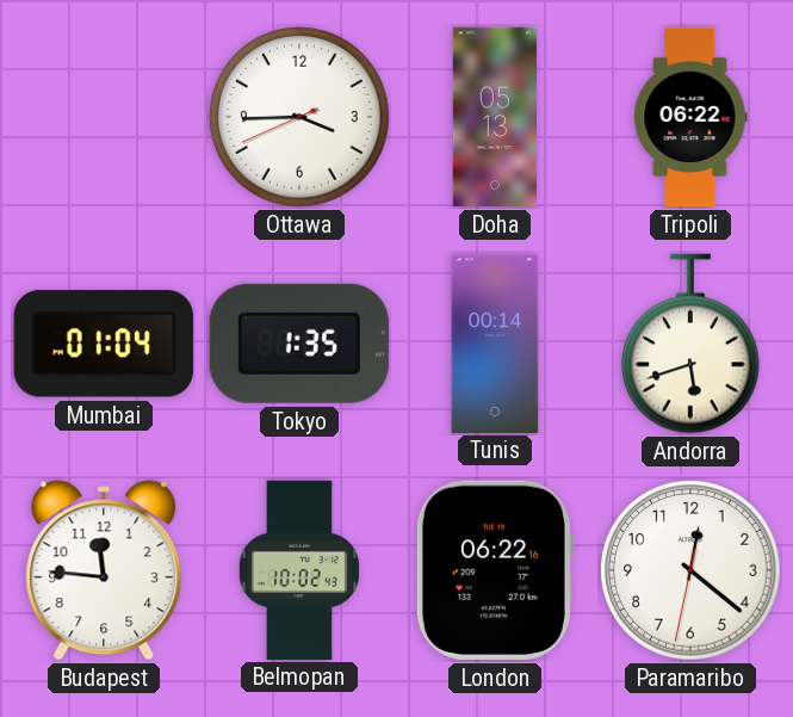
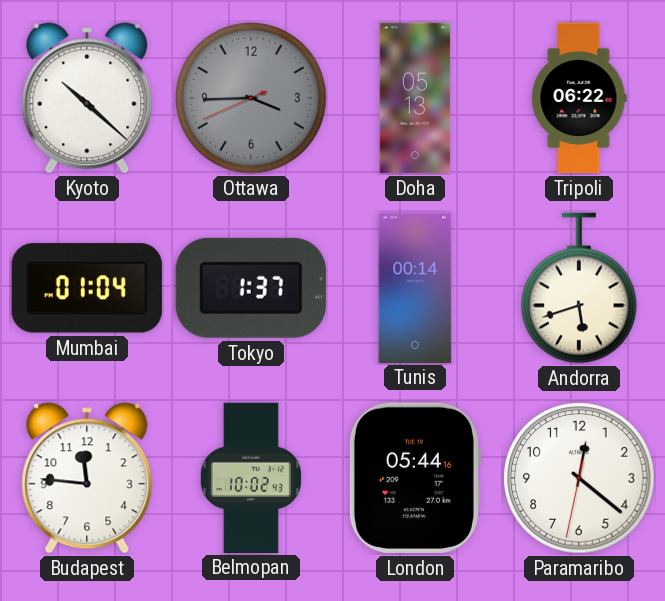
Kyoto: none -> 10:22 (87, 98)
Ottawa dial: white -> grey (251, 98)
Tokyo: 1:35 -> 1:37 (251, 288)
London: 06:22 -> 05:44 (414, 478)
